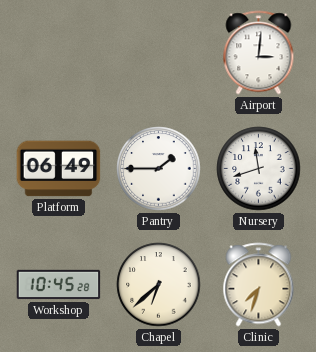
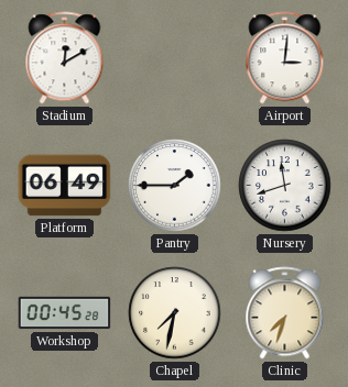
Stadium: none -> 12:10 (65, 58)
Workshop: 10:45 -> 00:45 (65, 313)
Chapel: 6:38 -> 7:32 (175, 313)
